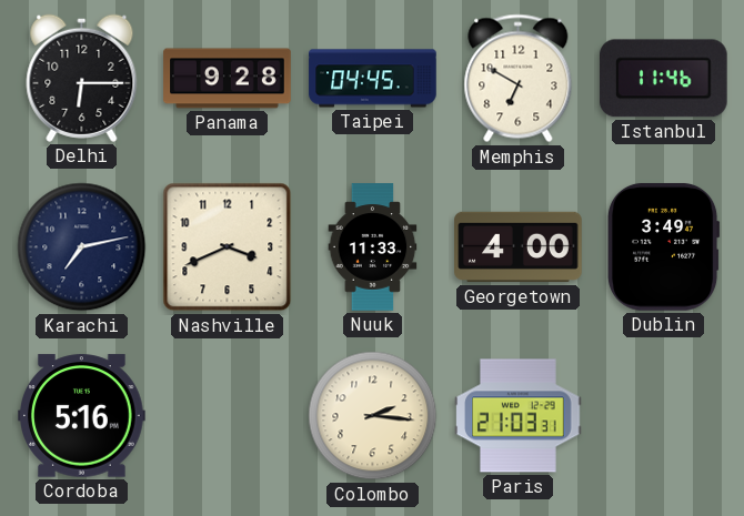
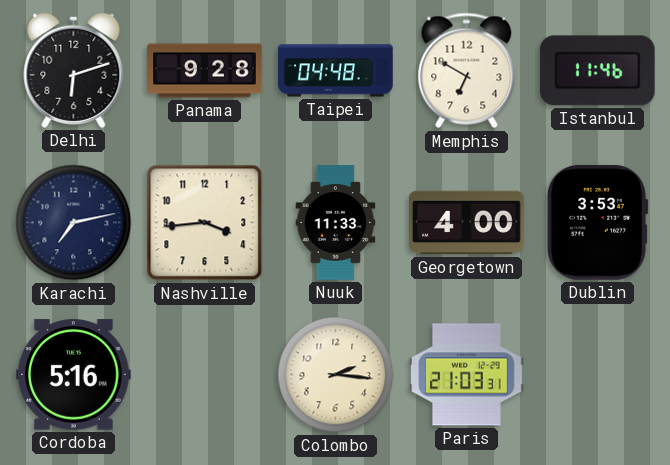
Delhi: 6:15 -> 6:12 (74, 70)
Taipei: 04:45 -> 04:48 (336, 71)
Nashville: 3:41 -> 3:44 (205, 223)
Dublin: 3:49 -> 3:53 (597, 222)
